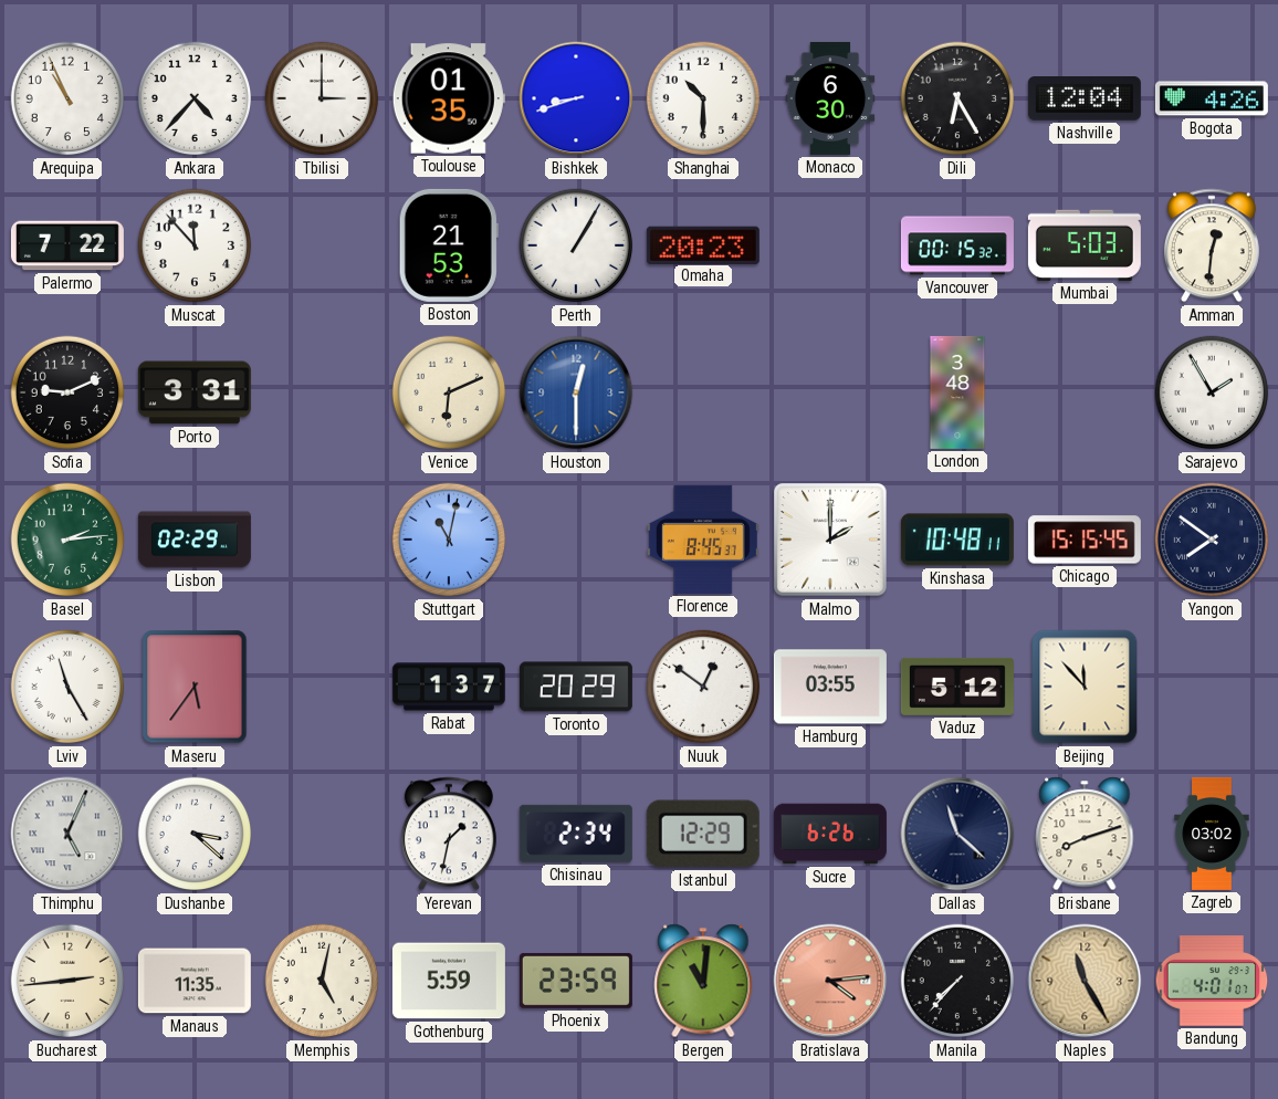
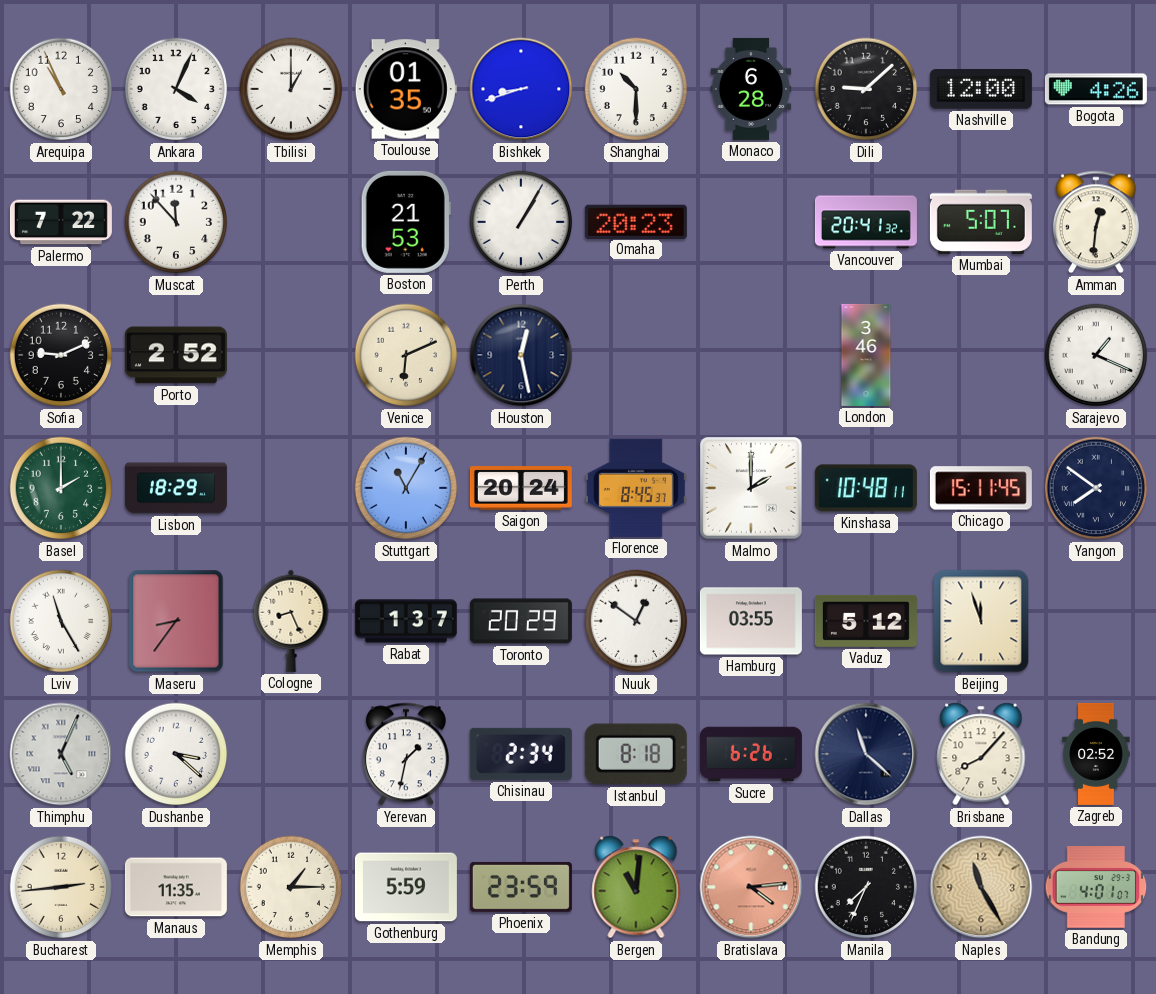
Ankara: 4:37 -> 4:04 (176, 89)
Tbilisi: 3:00 -> 1:00 (291, 89)
Monaco: 6:30 -> 6:28 (751, 89)
Dili: 6:25 -> 9:08 (866, 89)
Nashville: 12:04 -> 12:00 (981, 90)
Vancouver: 00:15 -> 20:41 (866, 222)
Mumbai: 5:03 -> 5:07 (981, 222)
Porto: 3:31 -> 2:52 (176, 355)
Houston: 12:30 -> 12:28 (521, 355)
Houston dial: blue -> navy (521, 355)
London: 3:48 -> 3:46 (866, 355)
Sarajevo: 1:55 -> 1:19 (1096, 355)
Basel: 2:14 -> 2:00 (61, 488)
Lisbon: 02:29 -> 18:29 (176, 488)
Stuttgart: 11:02 -> 11:05 (406, 488)
Saigon: none -> 20:24 (521, 489)
Chicago: 15:15 -> 15:11 (981, 488)
Maseru: 5:36 -> 8:36 (176, 621)
Cologne: none -> 8:26 (291, 621)
Beijing: 11:53 -> 11:57 (981, 621)
Istanbul: 12:29 -> 8:18 (636, 754)
Brisbane: 8:12 -> 8:07 (981, 754)
Zagreb: 03:02 -> 02:52 (1096, 754)
Memphis: 5:02 -> 1:15 (291, 887)
Manila: 7:37 -> 7:34 (866, 887)
